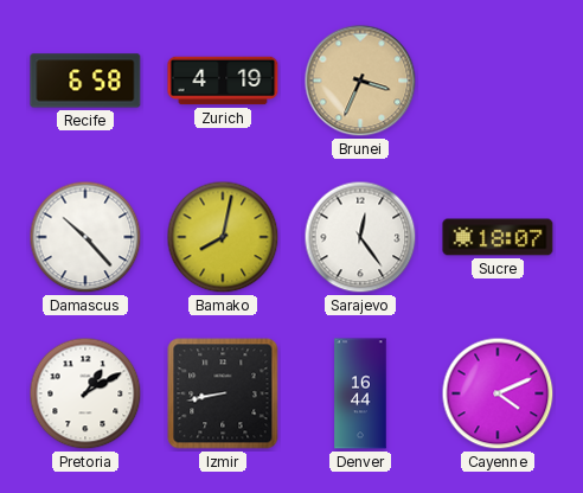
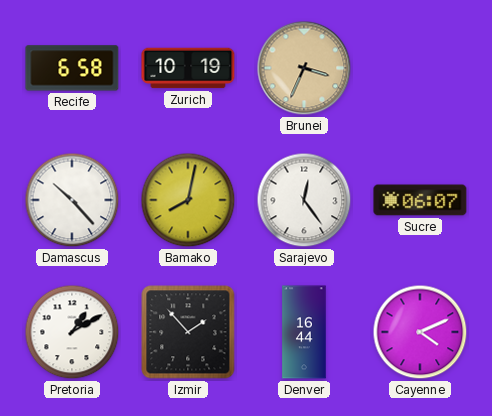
Zurich: 4:19 -> 10:19 (188, 68)
Sucre: 18:07 -> 06:07 (420, 200)
Izmir: 8:43 -> 1:53 (188, 332)
